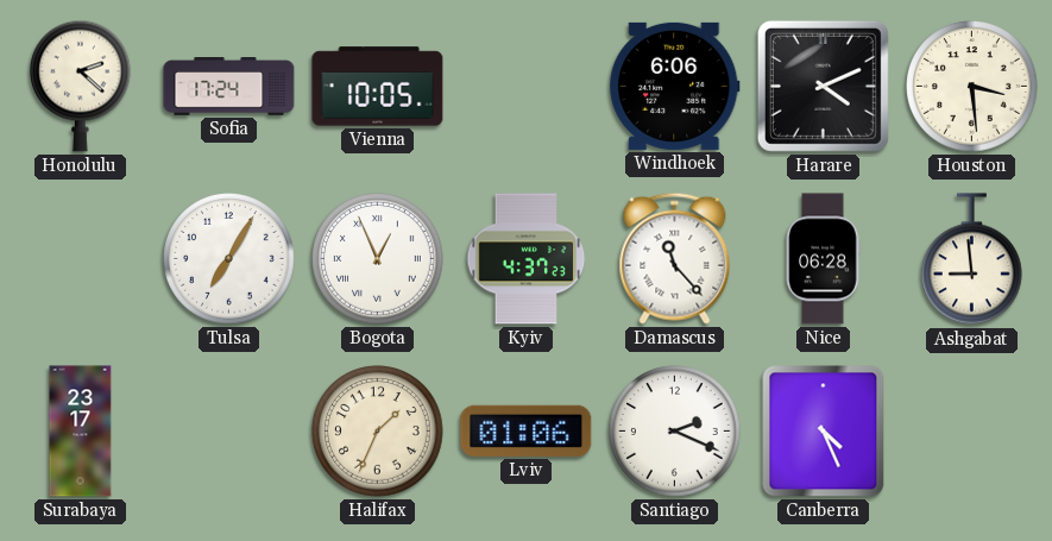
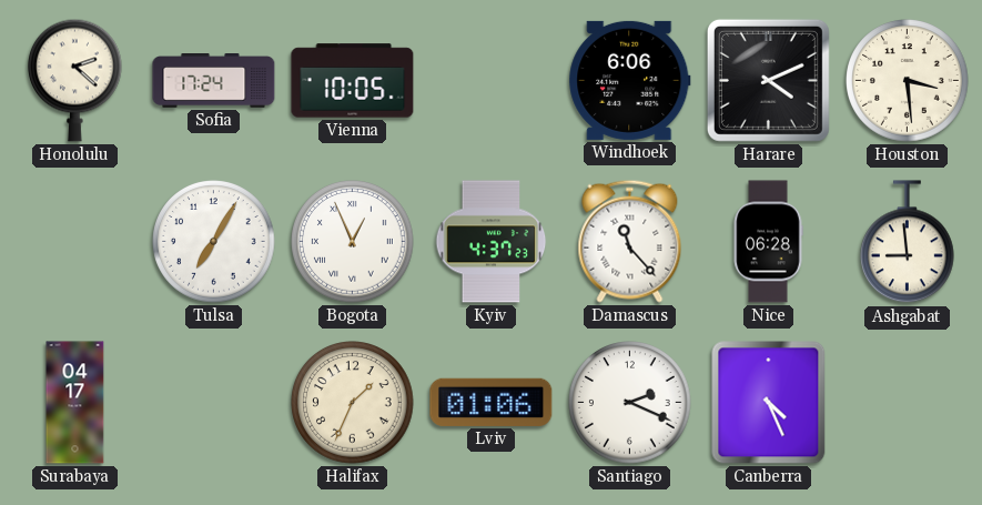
Surabaya: 23:17 -> 04:17 (75, 403)
